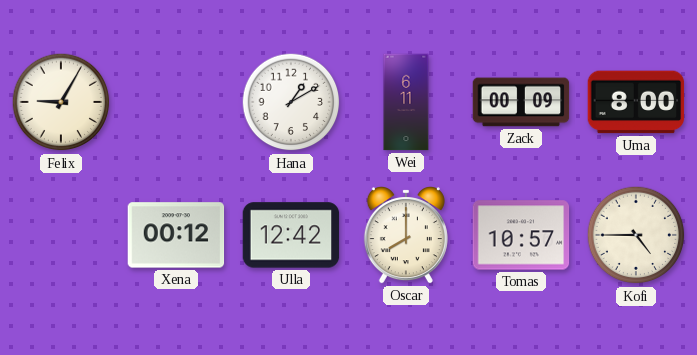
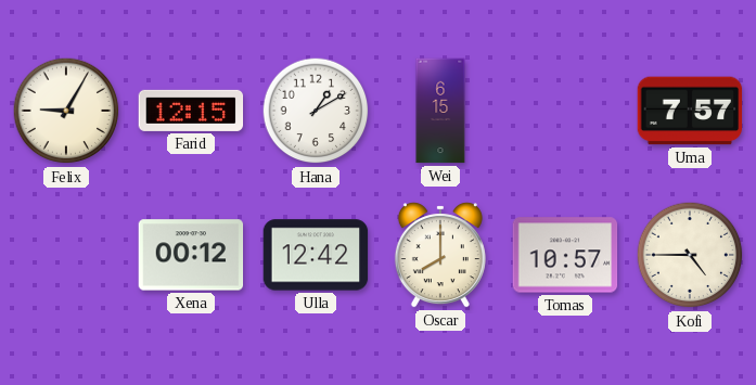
Farid: none -> 12:15 (191, 111)
Wei: 6:11 -> 6:15 (440, 111)
Zack: 00:09 -> none (521, 102)
Uma: 8:00 -> 7:57 (690, 111)
